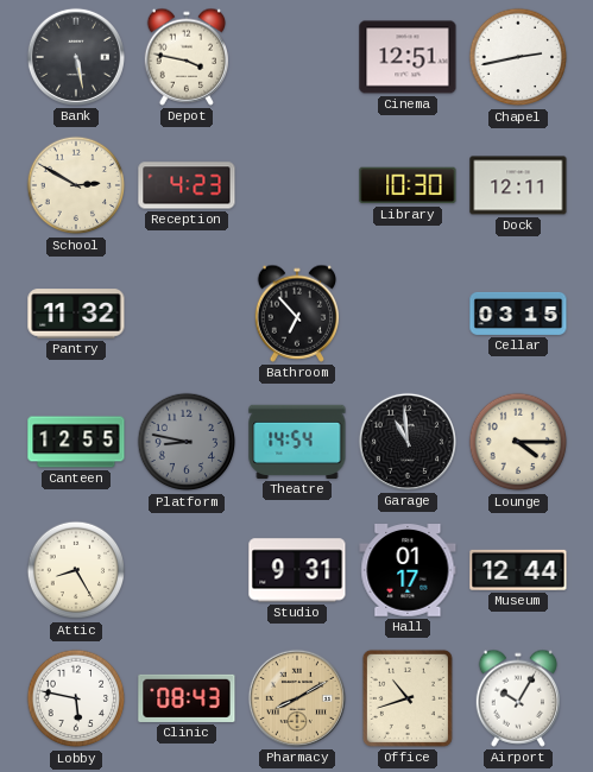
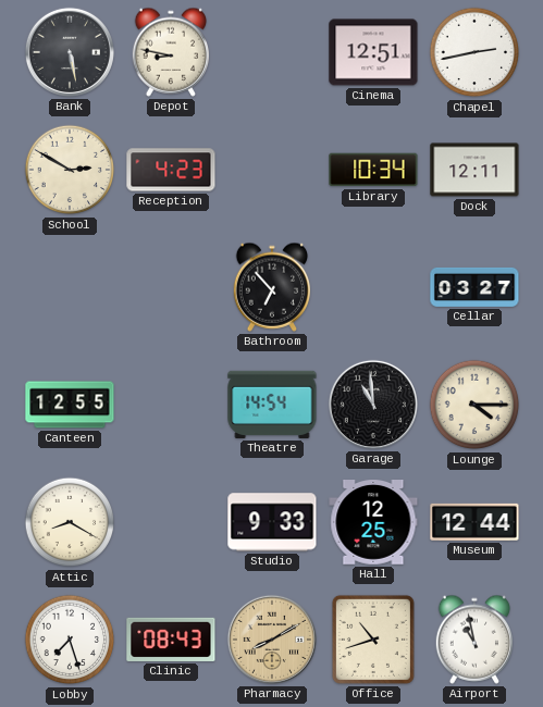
Depot: 3:47 -> 8:47 (171, 52)
Library: 10:30 -> 10:34 (373, 170)
Pantry: 11:32 -> none (76, 314)
Cellar: 03:15 -> 03:27 (474, 287)
Platform: 8:47 -> none (187, 442)
Attic: 8:25 -> 8:20 (70, 522)
Studio: 9:31 -> 9:33 (272, 522)
Hall: 01:17 -> 12:25 (373, 523)
Lobby: 5:47 -> 7:27 (70, 640)
Airport: 10:05 -> 10:58 (474, 640)
